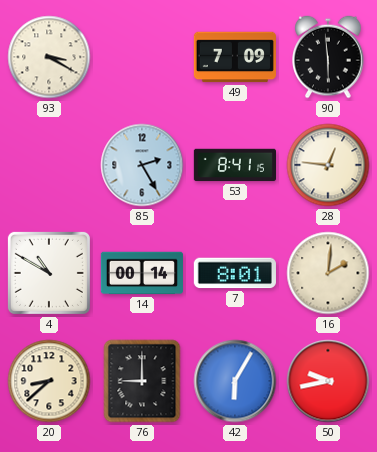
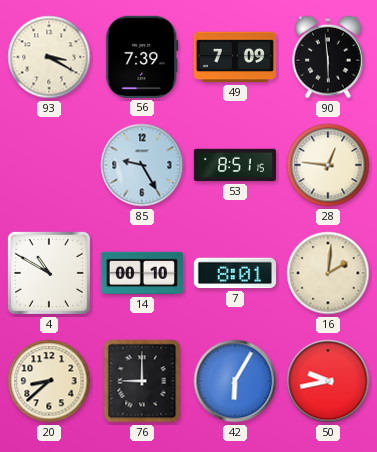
56: none -> 7:39 (142, 57)
85: 2:25 -> 9:25 (142, 165)
53: 8:41 -> 8:51 (234, 165)
14: 00:14 -> 00:10 (142, 273)
